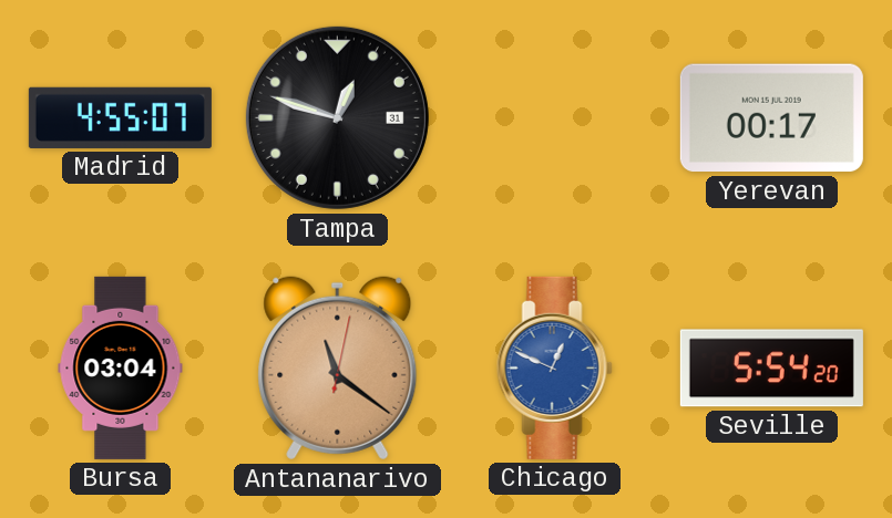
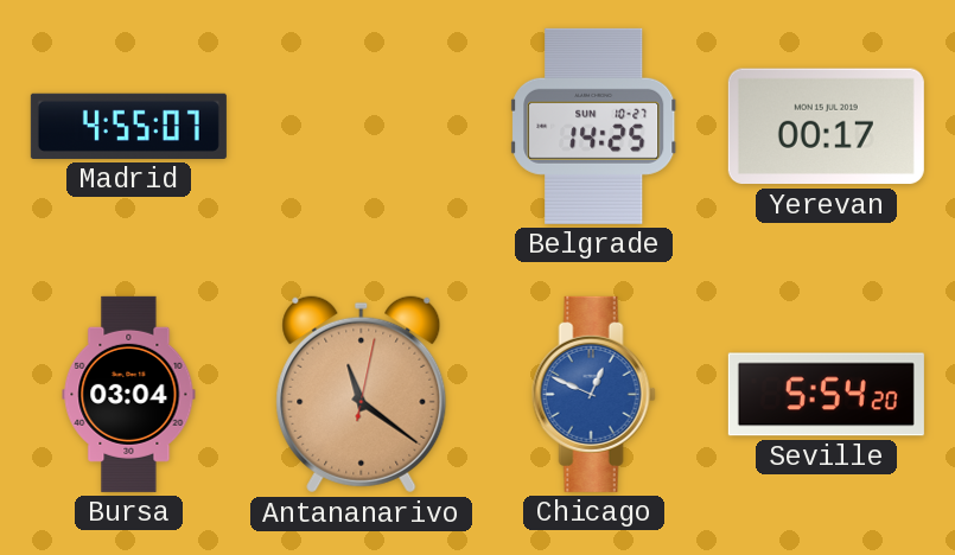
Tampa: 12:48 -> none (337, 117)
Belgrade: none -> 14:25 (594, 126)
